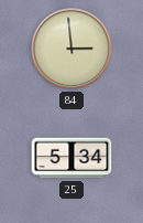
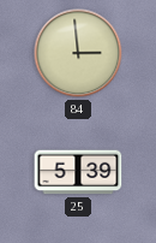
25: 5:34 -> 5:39 (78, 172)
